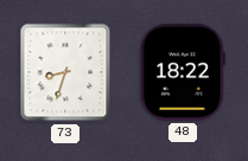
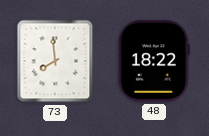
73: 8:33 -> 7:59 (55, 61)
